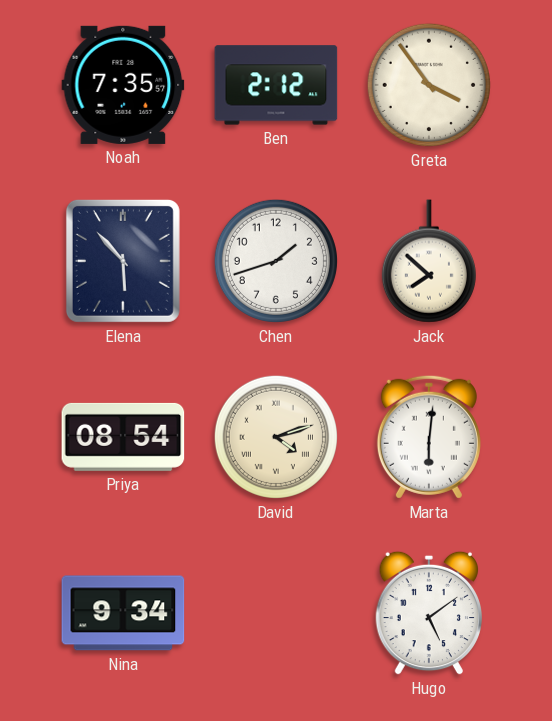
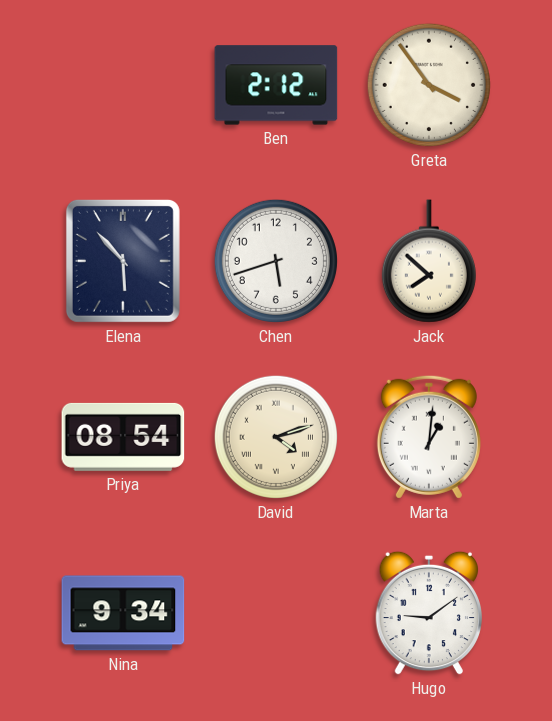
Noah: 7:35 -> none (123, 85)
Chen: 1:42 -> 5:42 (276, 261)
Marta: 6:01 -> 1:01 (429, 437)
Hugo: 5:09 -> 9:09 (428, 613)
